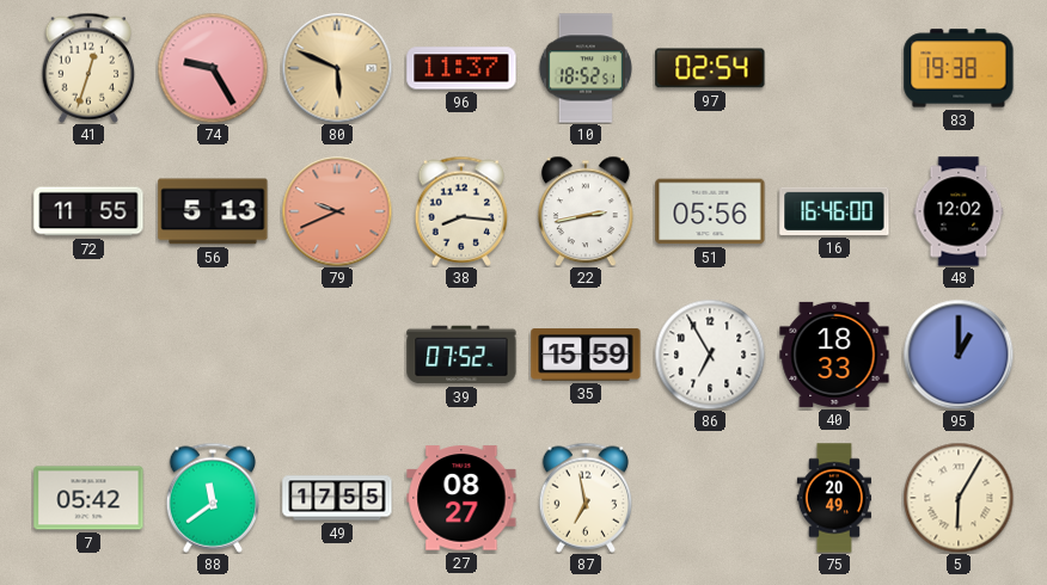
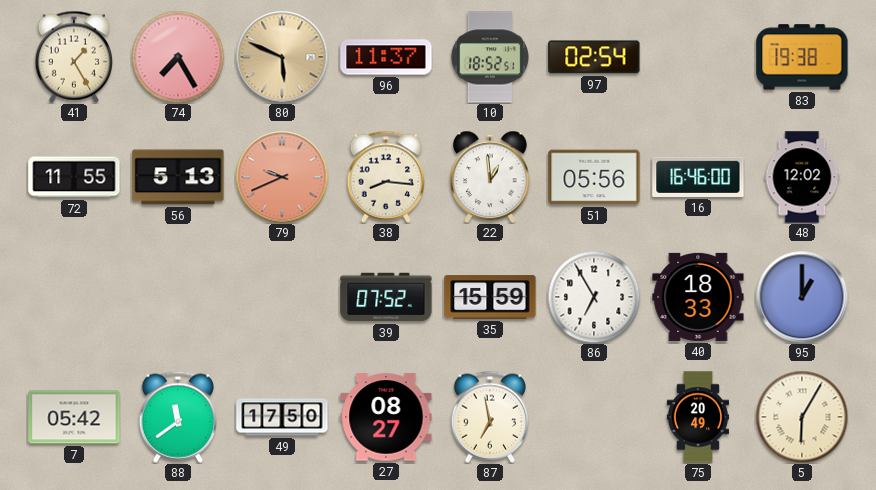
41: 12:33 -> 1:25 (74, 57)
74: 9:25 -> 7:25 (178, 57)
22: 2:43 -> 12:59 (491, 177)
49: 17:55 -> 17:50 (282, 417)
